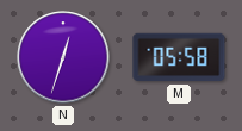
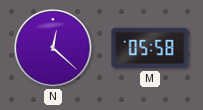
N: 12:33 -> 12:22 (53, 48)
